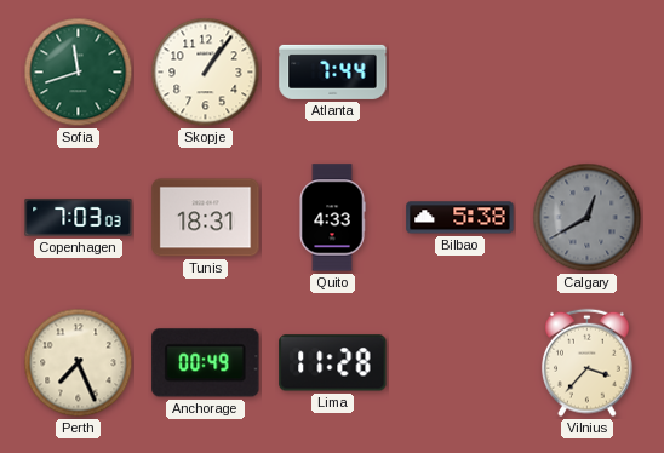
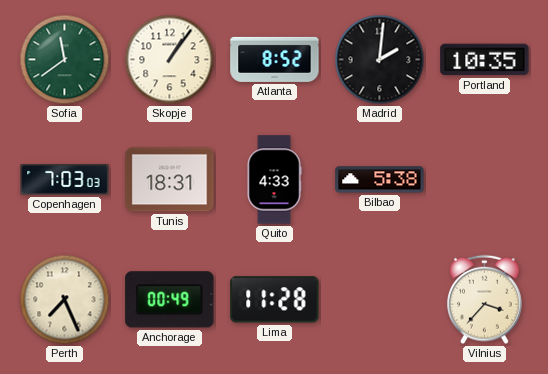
Sofia: 11:42 -> 11:39 (65, 60)
Atlanta: 7:44 -> 8:52 (275, 59)
Madrid: none -> 2:01 (380, 60)
Portland: none -> 10:35 (485, 60)
Calgary: 12:40 -> none (588, 218)
